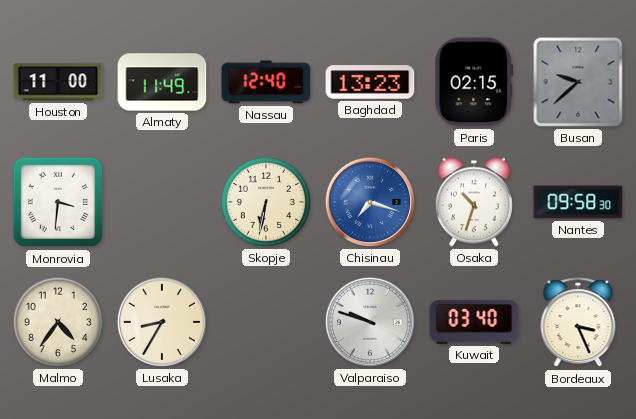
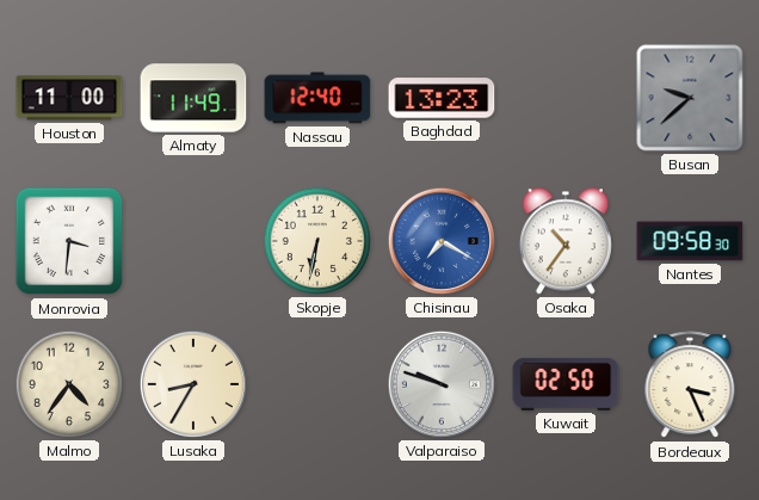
Paris: 02:15 -> none (474, 82)
Chisinau: 7:18 -> 7:20 (442, 241)
Osaka: 10:33 -> 10:36 (566, 241)
Kuwait: 03:40 -> 02:50 (566, 384)
